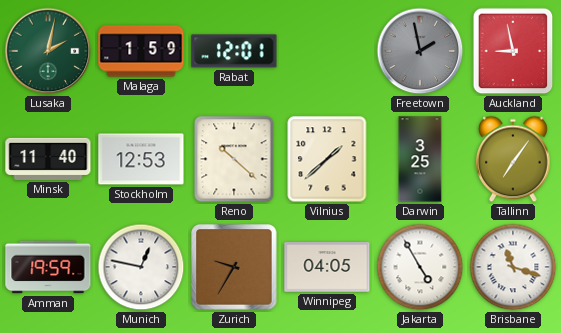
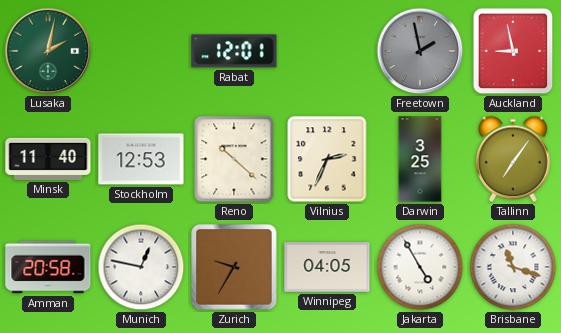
Malaga: 1:59 -> none (141, 51)
Vilnius: 1:38 -> 2:34 (327, 159)
Amman: 19:59 -> 20:58 (48, 267)
